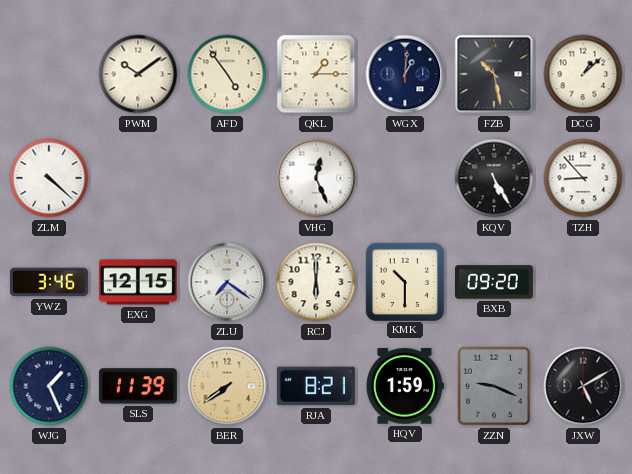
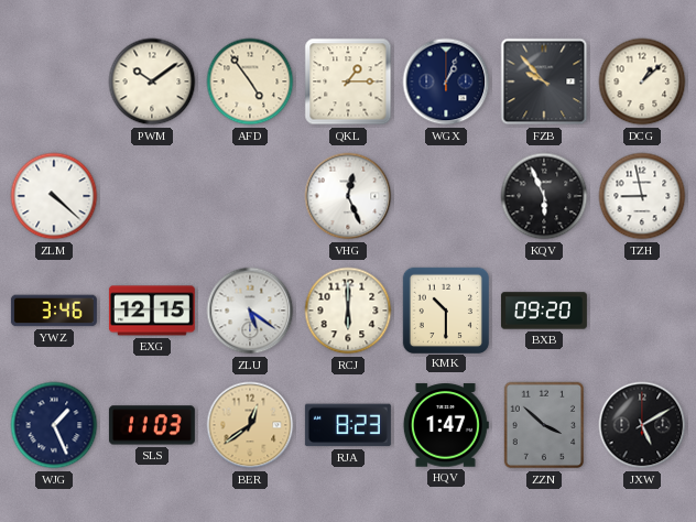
WGX: 1:01 -> 1:04 (446, 81)
FZB: 10:28 -> 9:53 (544, 81)
KQV: 5:25 -> 5:56 (544, 196)
TZH: 8:53 -> 8:58 (642, 196)
ZLU: 7:21 -> 5:21 (250, 311)
SLS: 11:39 -> 11:03 (152, 425)
BER: 7:39 -> 12:39 (250, 425)
RJA: 8:21 -> 8:23 (348, 425)
HQV: 1:59 -> 1:47 (446, 425)
ZZN: 9:19 -> 3:52 (544, 425)
